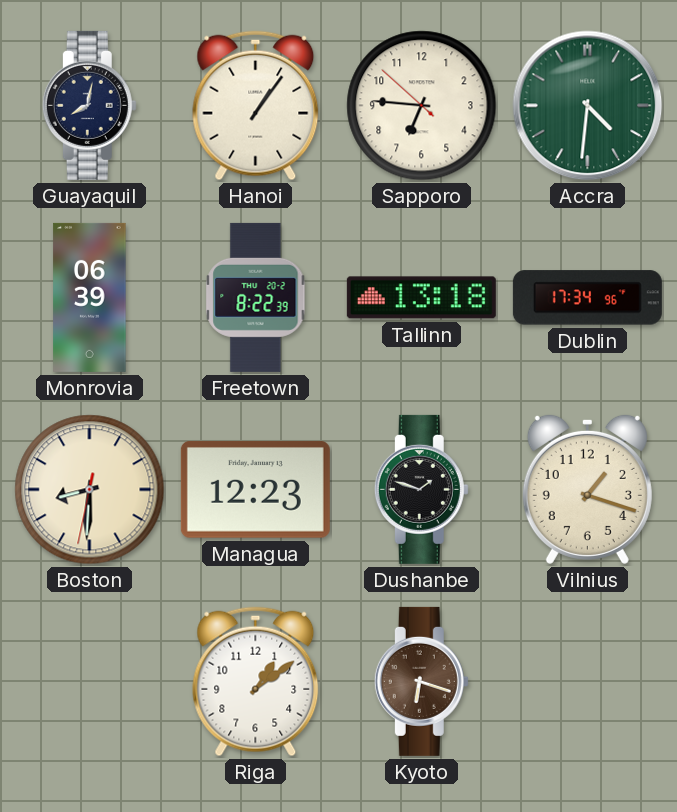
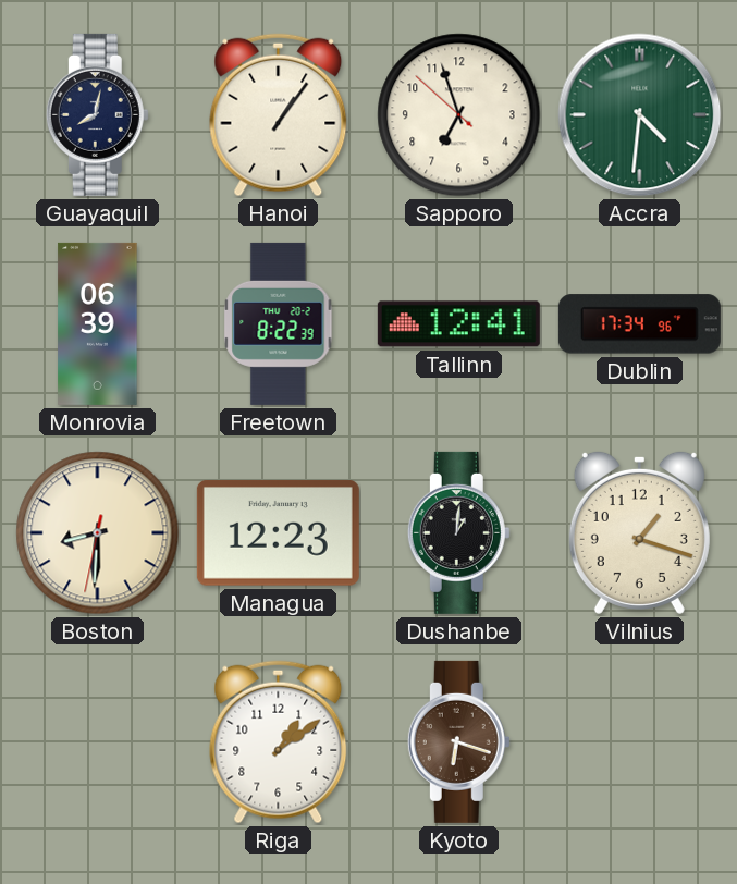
Sapporo: 6:45 -> 6:56 (459, 115)
Tallinn: 13:18 -> 12:41 (458, 324)
Dushanbe: 1:48 -> 1:01 (458, 532)
